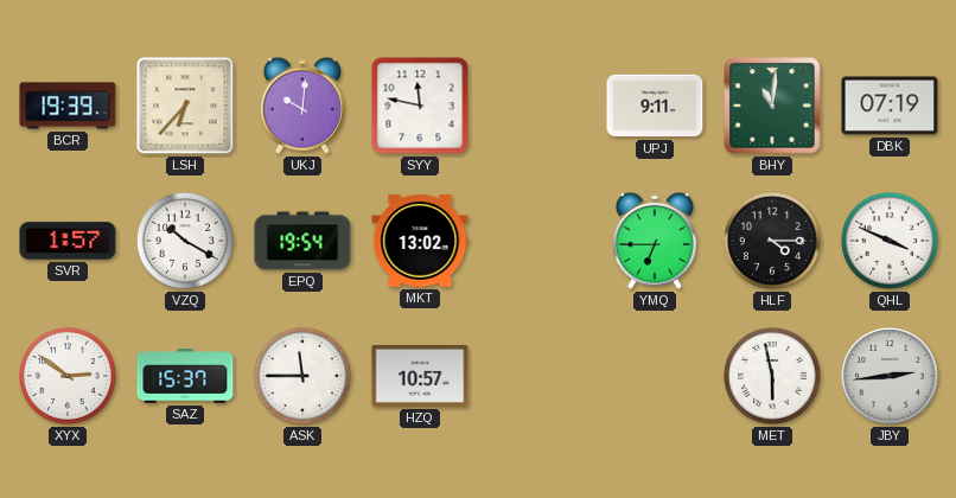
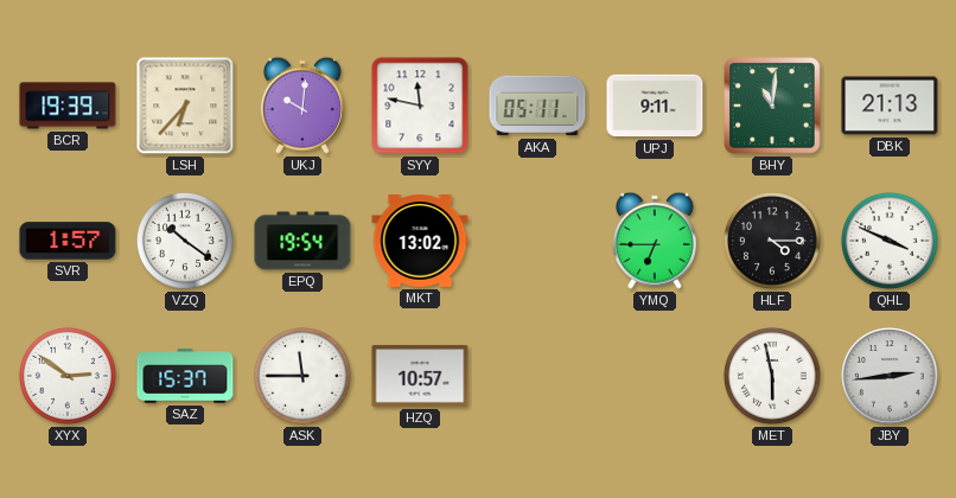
AKA: none -> 05:11 (537, 106)
DBK: 07:19 -> 21:13 (890, 106)
VZQ: 10:20 -> 10:21 (185, 241)
